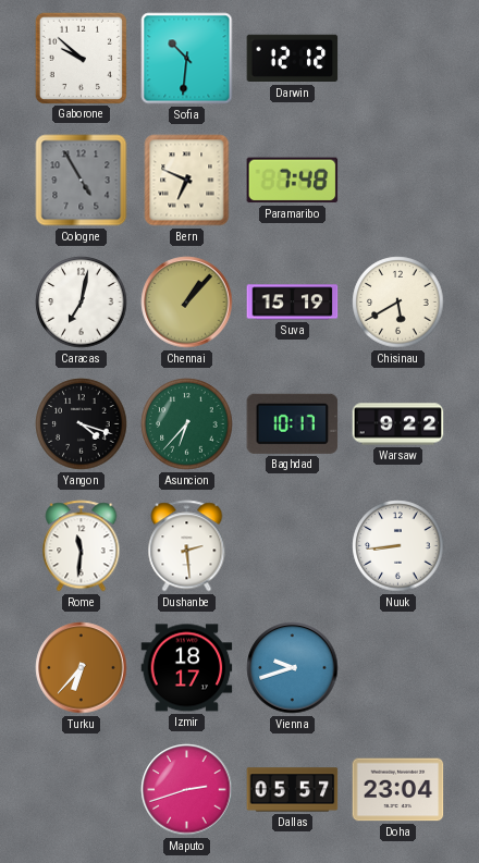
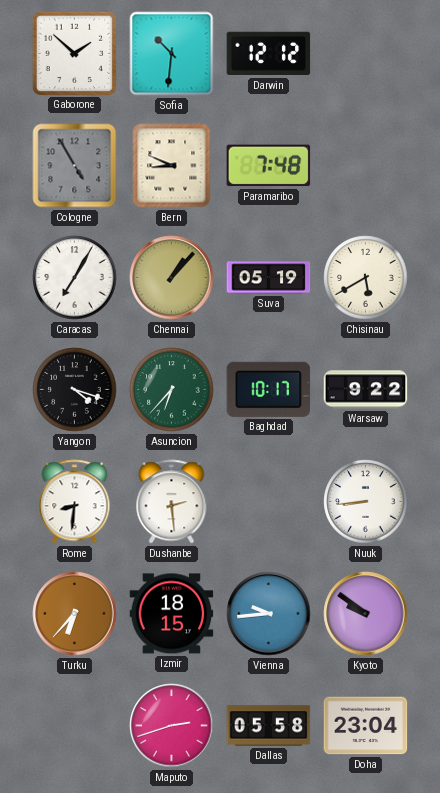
Gaborone: 9:52 -> 1:52 (74, 53)
Bern: 6:49 -> 8:49 (172, 166)
Caracas: 7:02 -> 7:05 (75, 278)
Suva: 15:19 -> 05:19 (269, 278)
Rome: 11:31 -> 8:31 (75, 502)
Izmir: 18:17 -> 18:15 (172, 614)
Vienna: 9:42 -> 9:44 (269, 614)
Kyoto: none -> 9:51 (366, 614)
Dallas: 05:57 -> 05:58 (269, 726)
